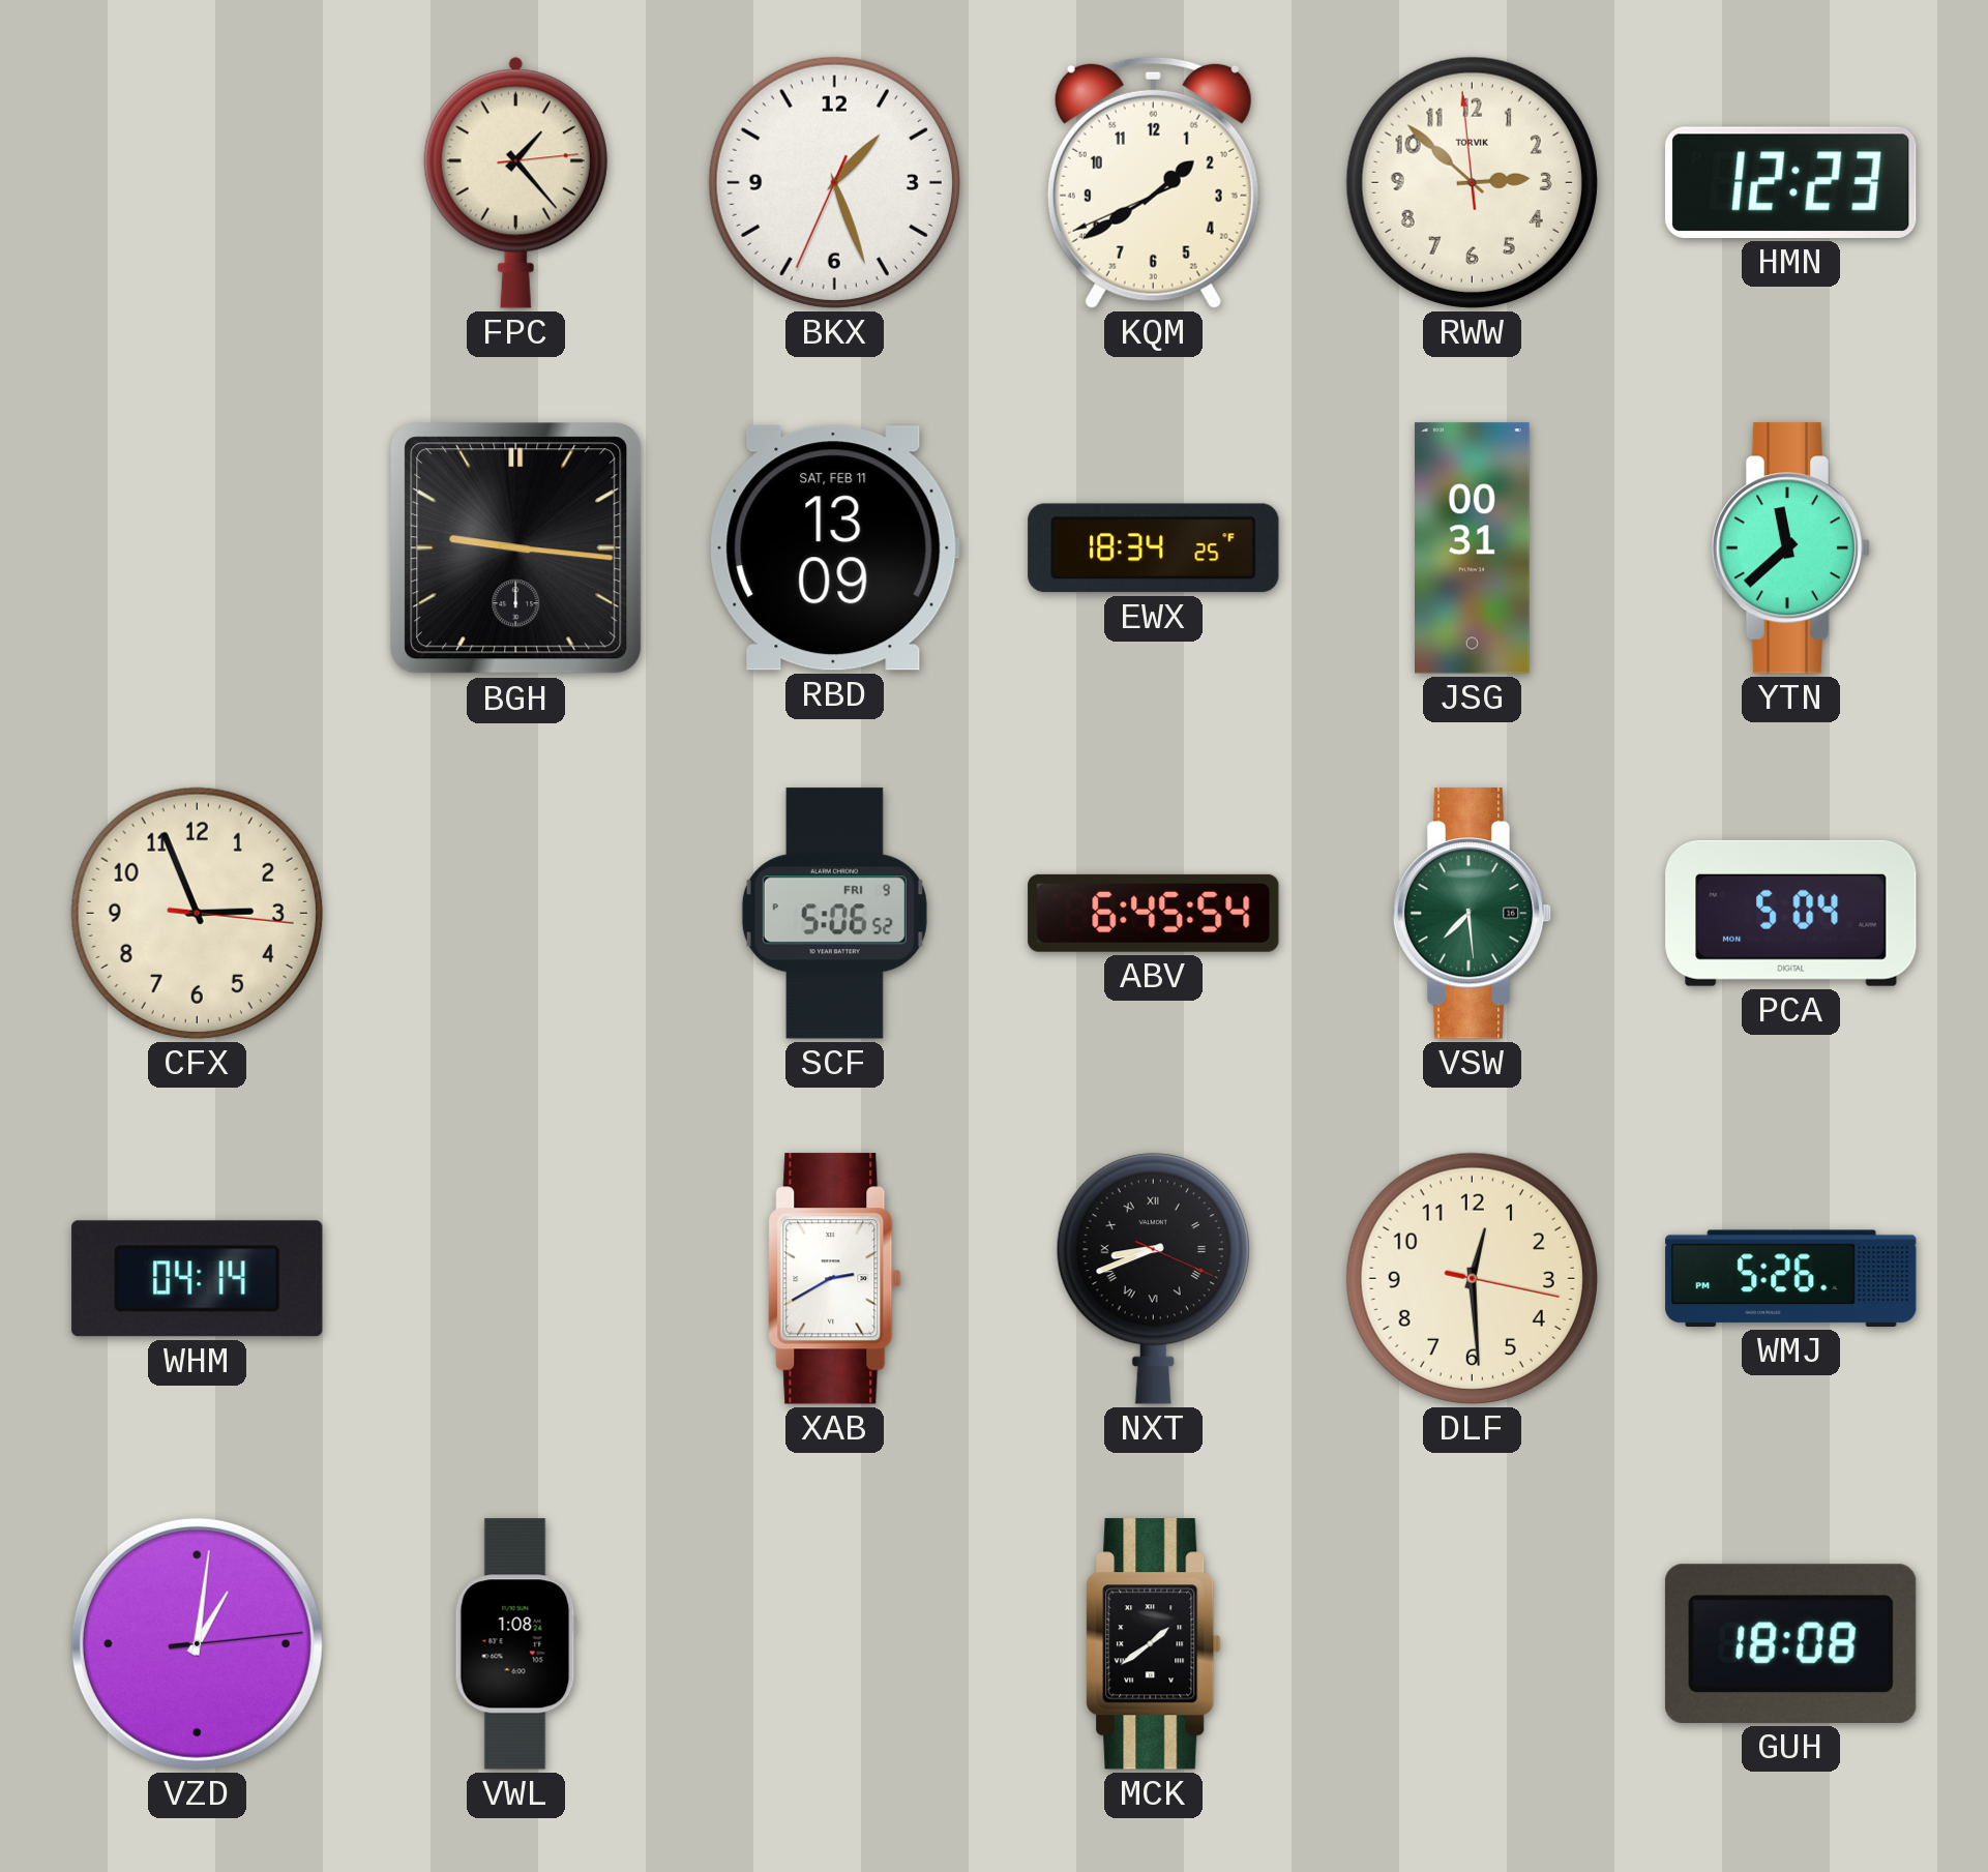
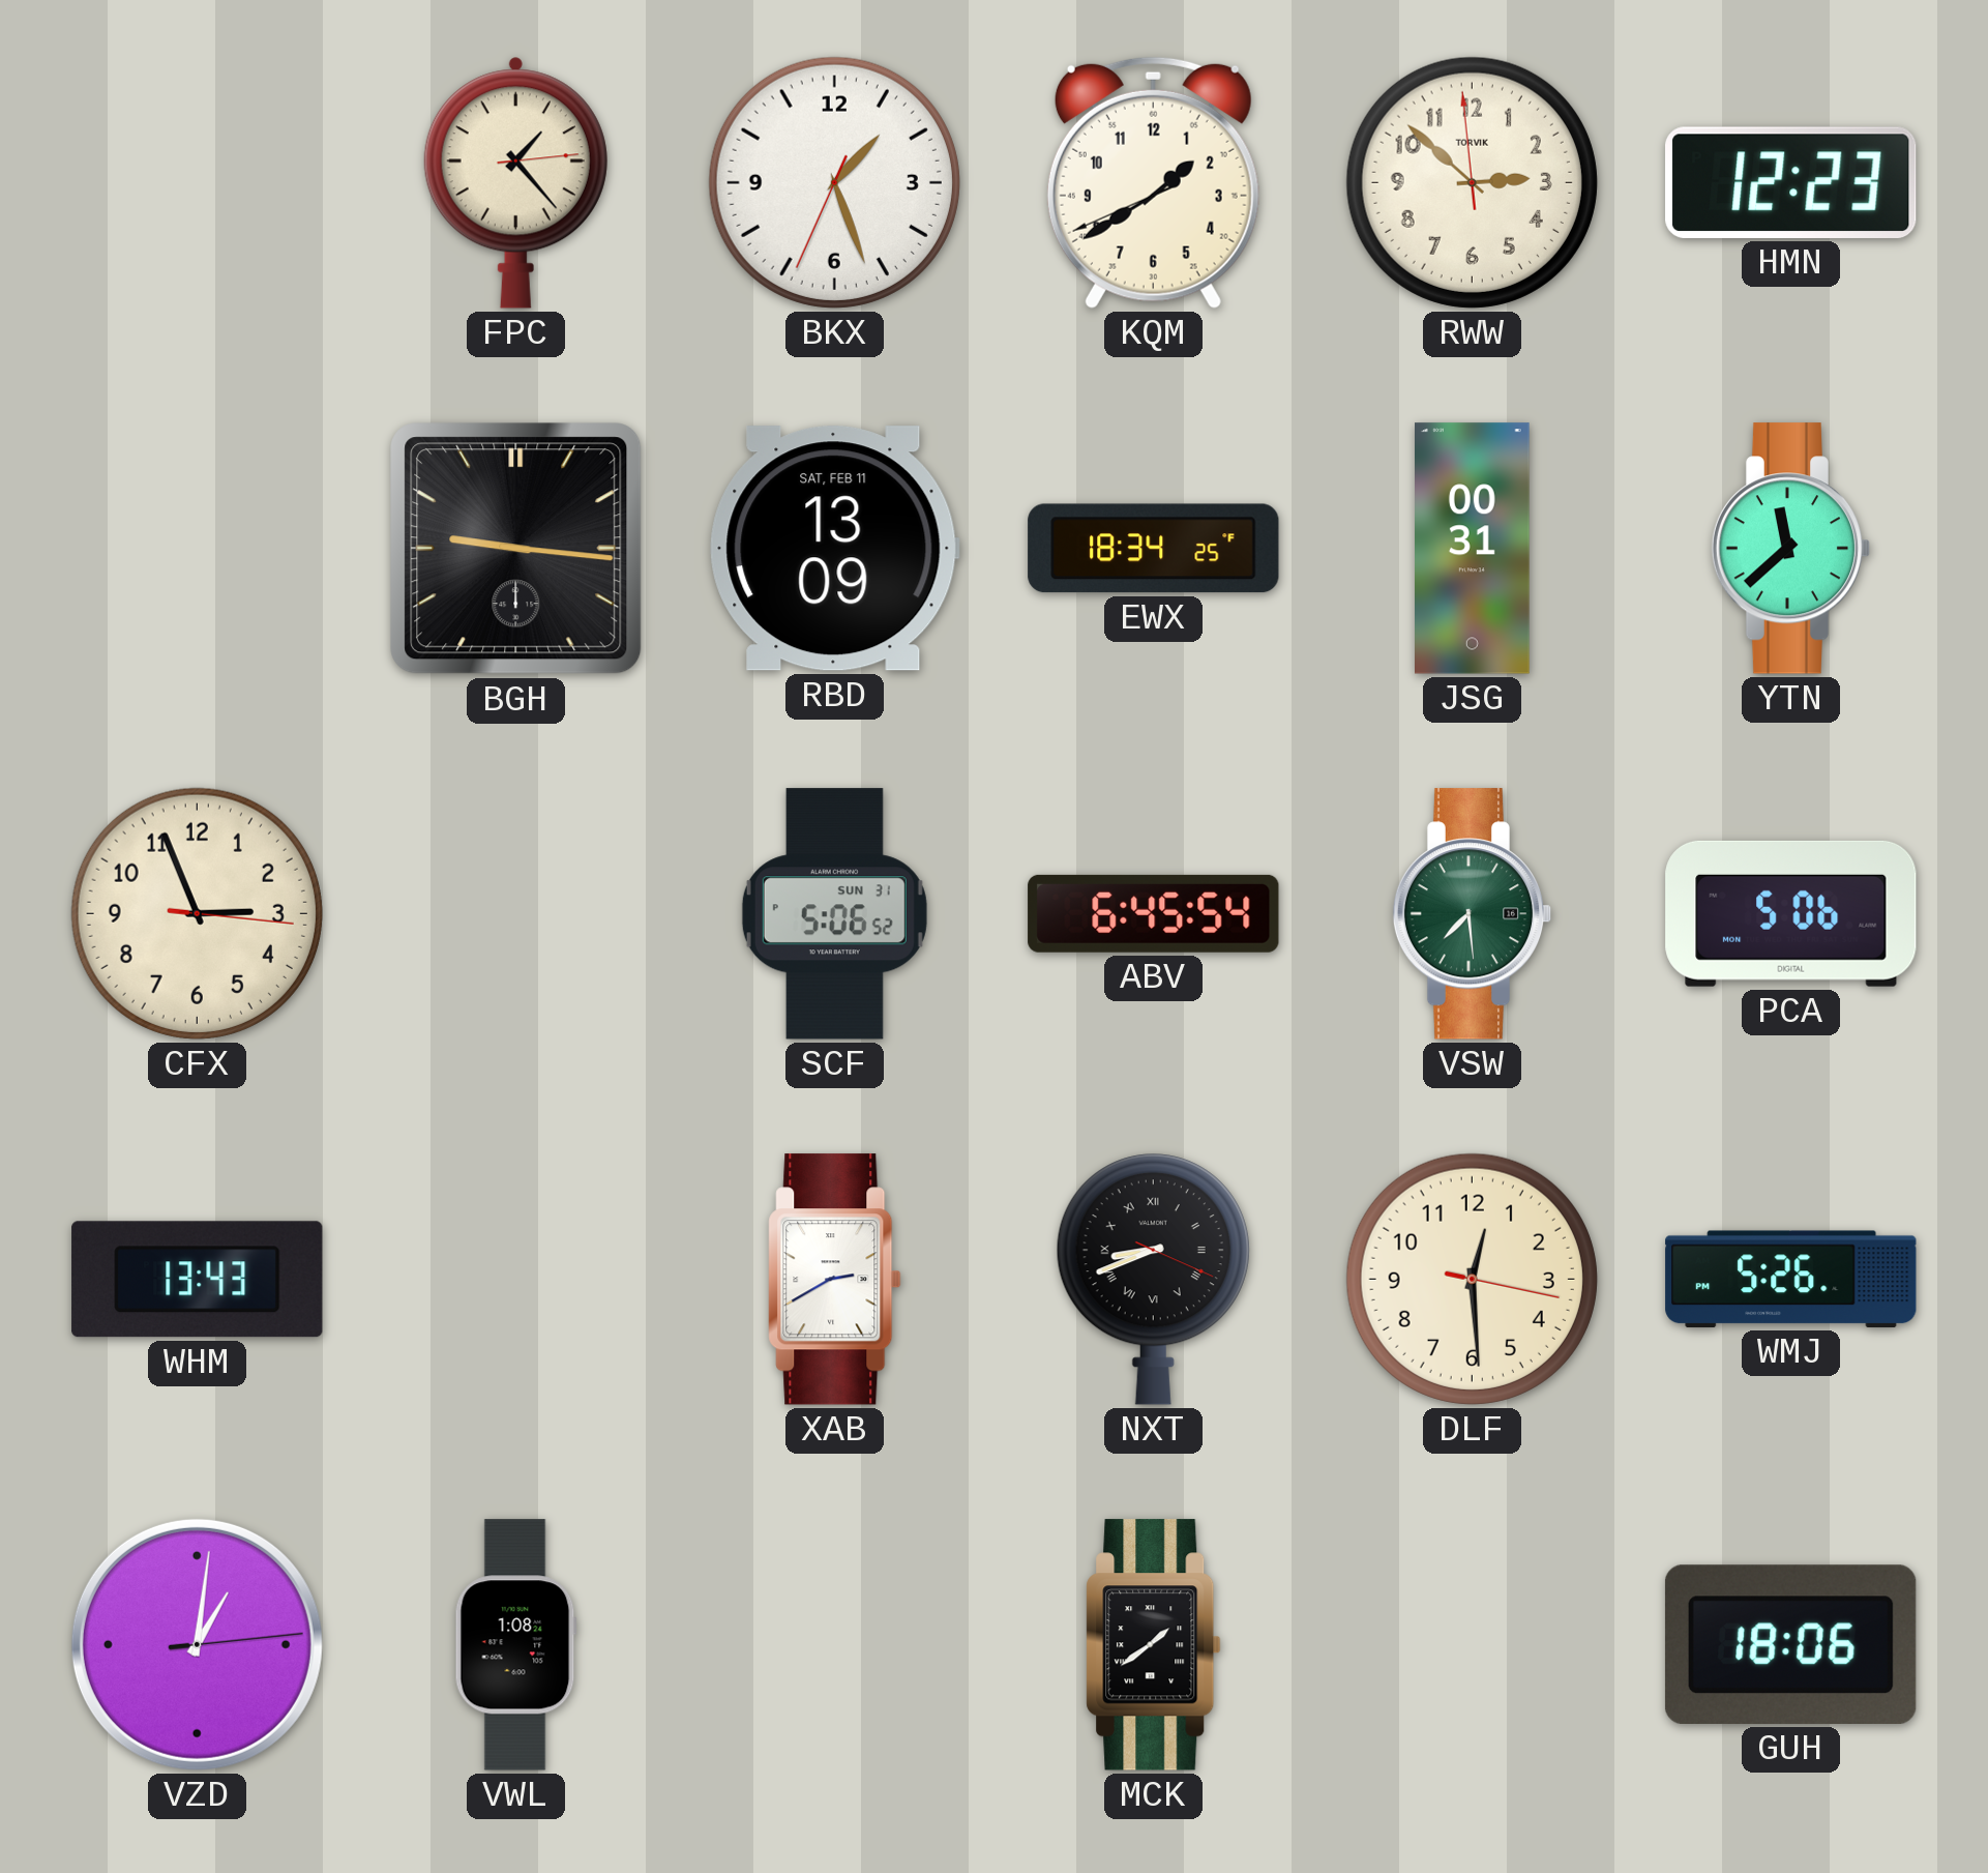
SCF date: FRI 9 -> SUN 31 (834, 914)
PCA: 5:04 -> 5:06 (1791, 913)
WHM: 04:14 -> 13:43 (198, 1280)
GUH: 18:08 -> 18:06 (1790, 1644)
